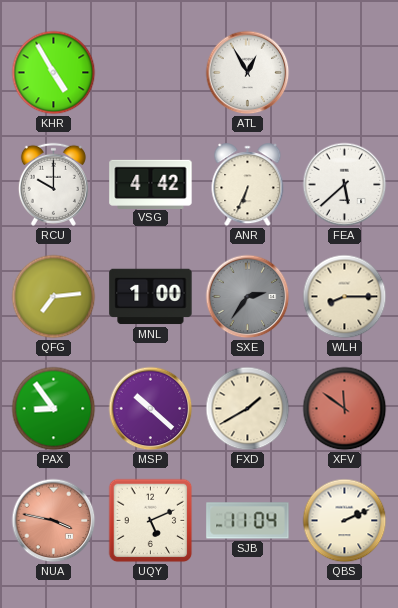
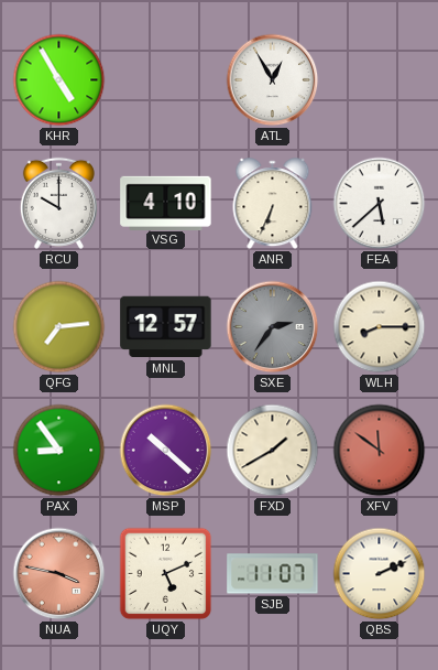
VSG: 4:42 -> 4:10 (166, 203)
MNL: 1:00 -> 12:57 (166, 327)
SJB: 11:04 -> 11:07 (273, 574)
